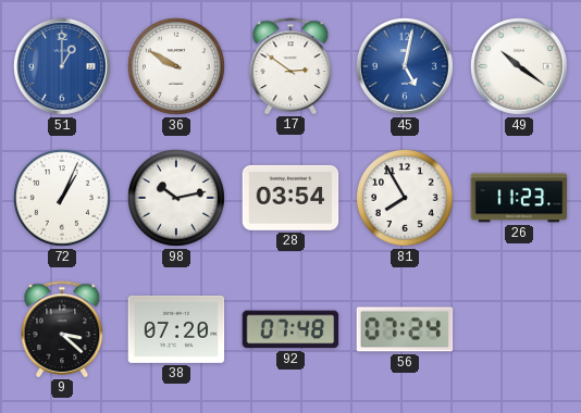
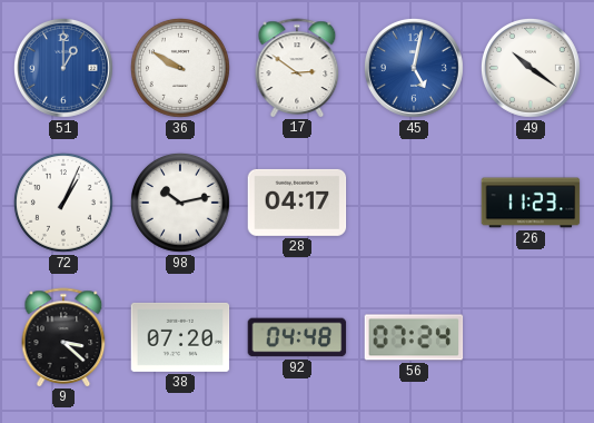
28: 03:54 -> 04:17 (297, 203)
81: 7:55 -> none (405, 198)
92: 07:48 -> 04:48 (297, 337)
